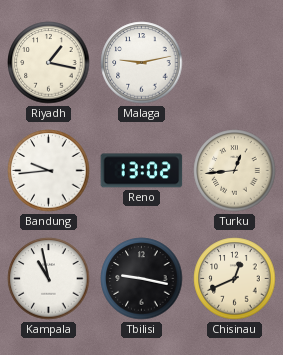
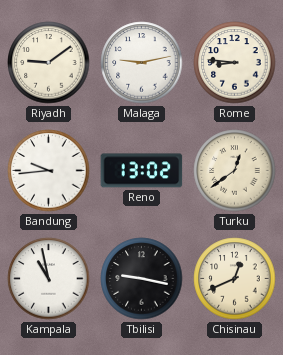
Riyadh: 1:17 -> 9:09 (49, 63)
Rome: none -> 8:46 (235, 63)
Turku: 12:44 -> 12:39 (235, 171)
